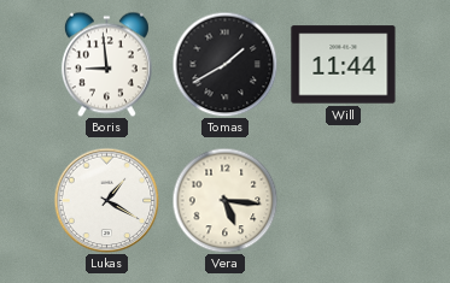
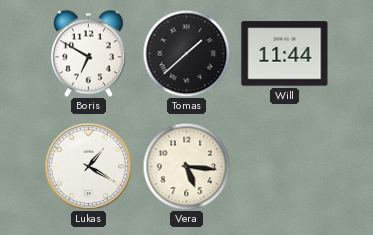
Boris: 8:59 -> 6:50 (88, 53)
Tomas: 1:40 -> 1:38 (186, 53)
